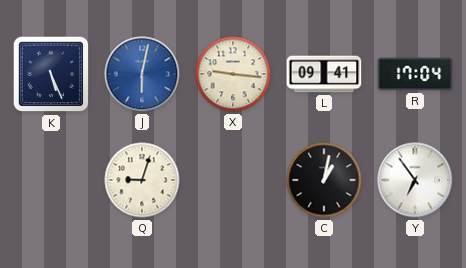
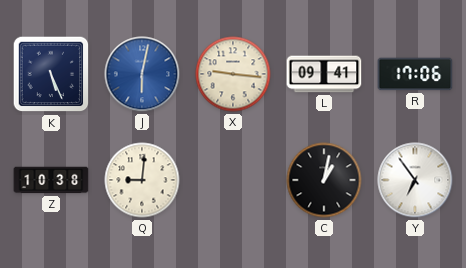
R: 17:04 -> 17:06 (415, 74)
Z: none -> 10:38 (51, 180)
Q: 9:03 -> 9:01 (142, 180)
